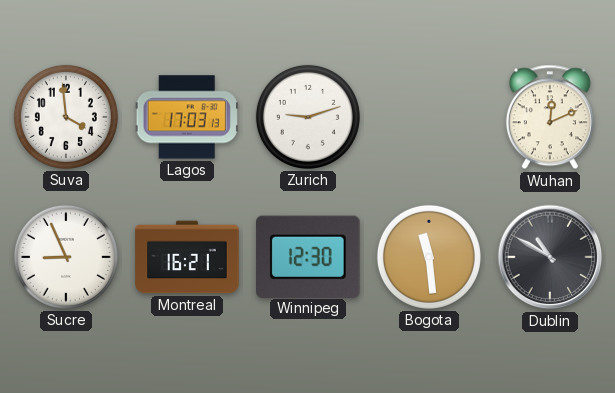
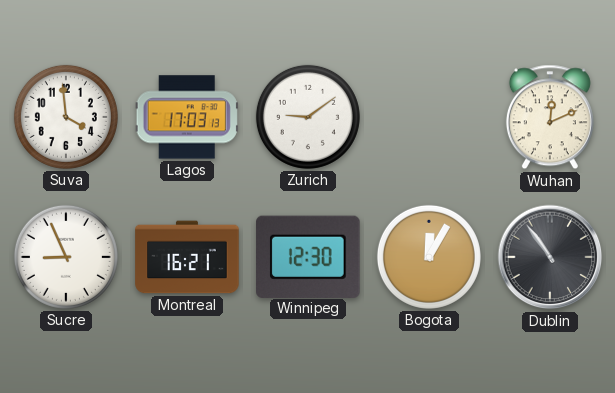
Zurich: 9:12 -> 9:09 (308, 117)
Bogota: 11:29 -> 12:05 (429, 257)
Dublin: 10:50 -> 10:54 (550, 257)
